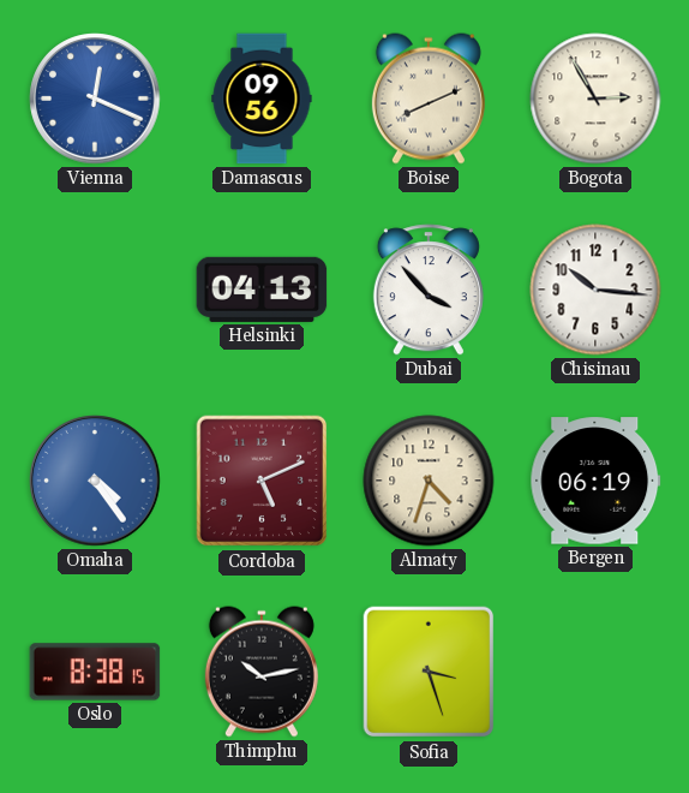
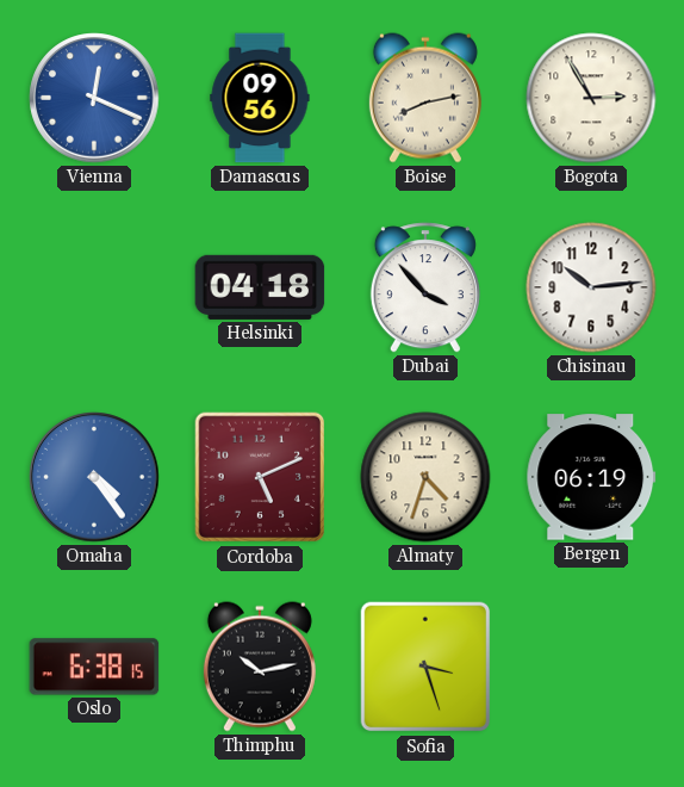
Boise: 8:11 -> 8:13 (425, 98)
Helsinki: 04:13 -> 04:18 (260, 287)
Chisinau: 10:16 -> 10:14 (591, 287)
Oslo: 8:38 -> 6:38 (94, 667)
